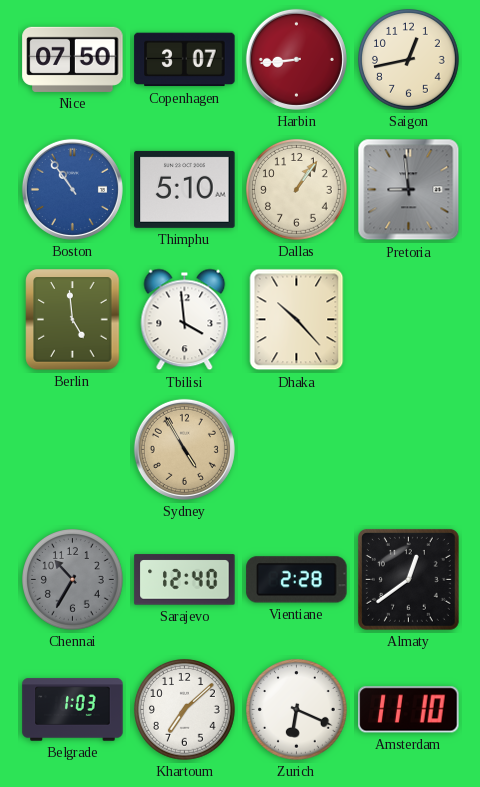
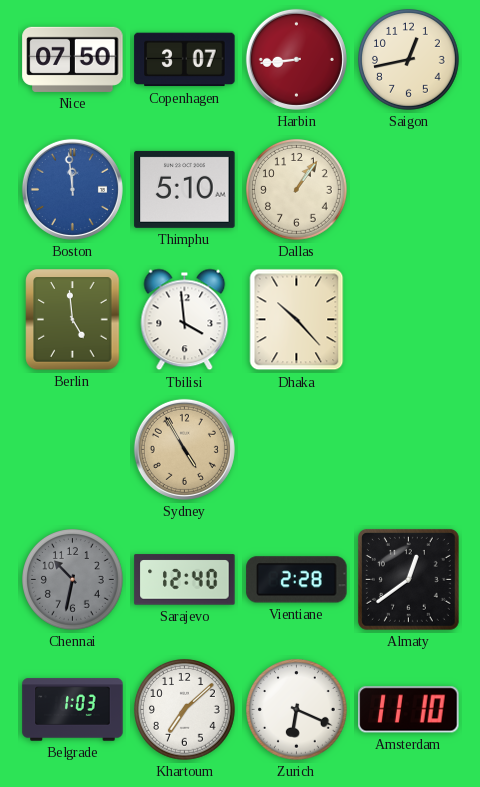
Boston: 10:54 -> 11:59 (72, 189)
Pretoria: 8:59 -> none (409, 190)
Chennai: 10:35 -> 10:32 (73, 580)
